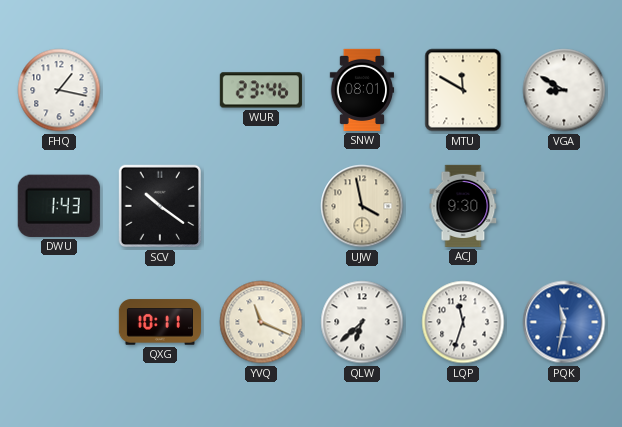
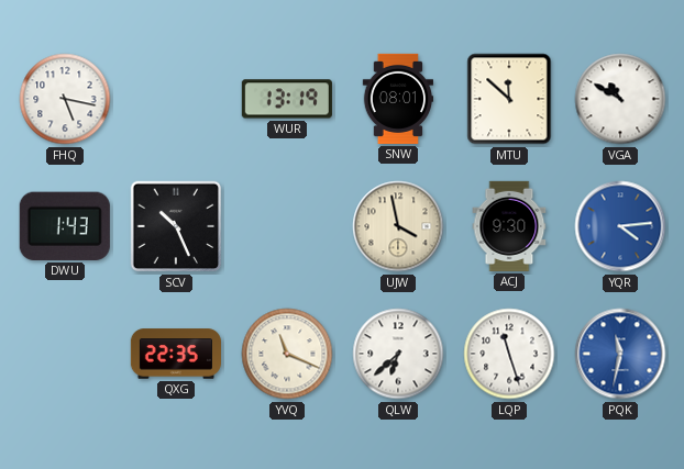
FHQ: 1:17 -> 5:17 (65, 99)
WUR: 23:46 -> 13:19 (287, 99)
MTU: 11:50 -> 11:52 (509, 99)
VGA: 8:50 -> 10:50 (620, 99)
SCV: 10:21 -> 10:26 (176, 226)
YQR: none -> 4:14 (620, 226)
QXG: 10:11 -> 22:35 (176, 354)
LQP: 11:33 -> 11:27 (509, 354)
